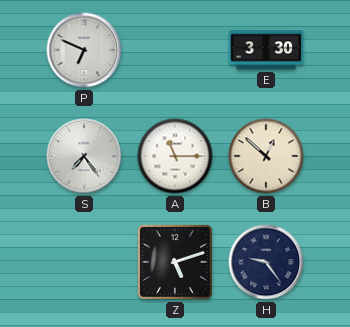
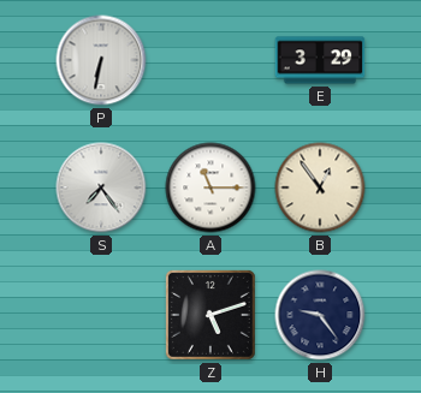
P: 6:49 -> 6:32 (101, 60)
E: 3:30 -> 3:29 (320, 60)
B: 12:52 -> 12:54 (320, 187)
